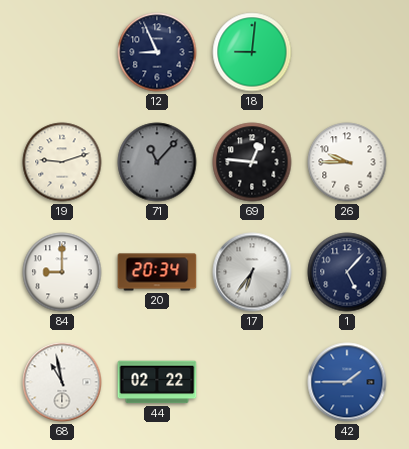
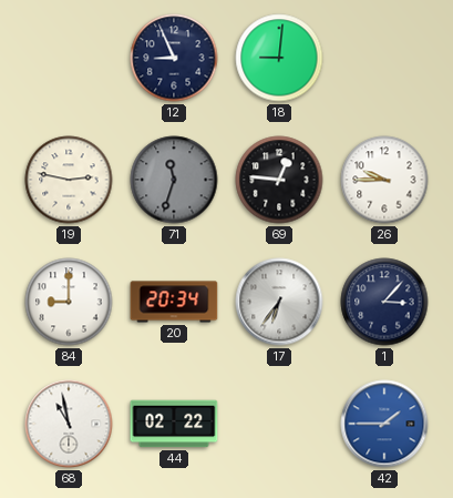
19: 9:12 -> 2:47 (69, 180)
71: 11:07 -> 11:33 (174, 180)
1: 5:07 -> 3:07 (384, 302)
